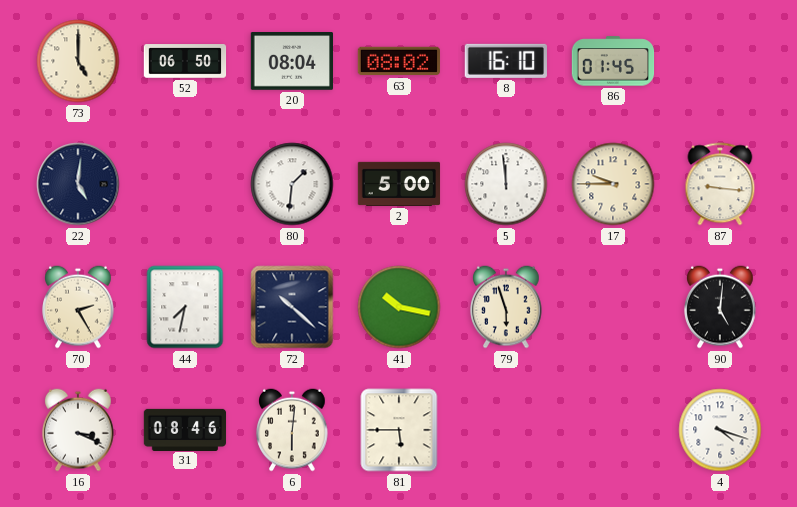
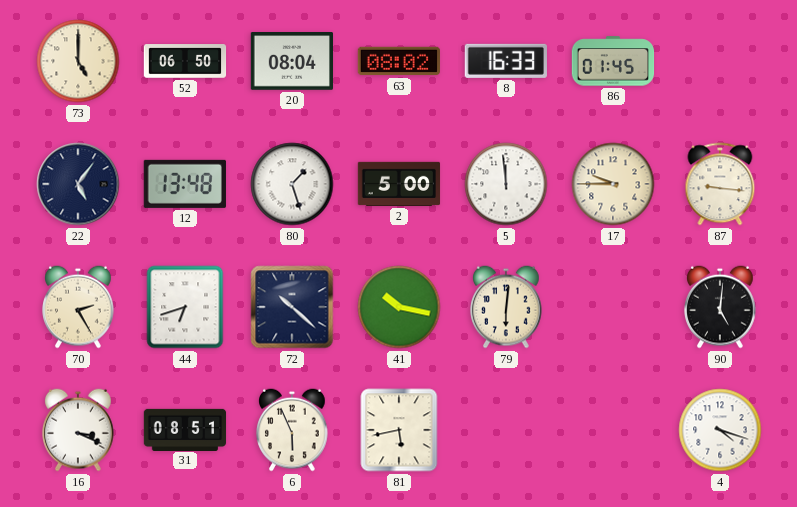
8: 16:10 -> 16:33 (506, 61)
22: 5:01 -> 5:06 (78, 184)
12: none -> 13:48 (185, 184)
80: 1:31 -> 1:27 (292, 184)
44: 7:32 -> 6:42 (185, 307)
79: 5:57 -> 6:01 (507, 307)
31: 08:46 -> 08:51 (185, 429)
6: 6:01 -> 5:56 (293, 430)
81: 5:45 -> 5:43 (399, 430)
